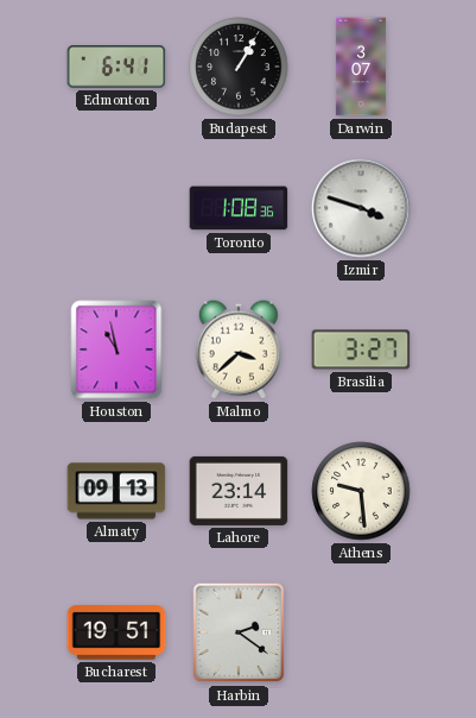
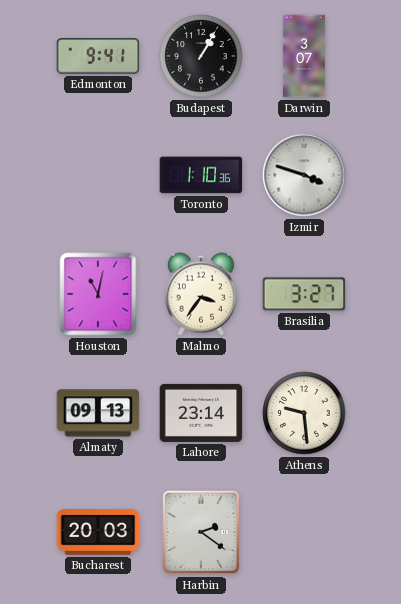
Edmonton: 6:41 -> 9:41 (98, 56)
Toronto: 1:08 -> 1:10 (201, 175)
Houston: 10:58 -> 11:02 (98, 294)
Malmo: 3:38 -> 3:36 (201, 294)
Bucharest: 19:51 -> 20:03 (98, 533)
